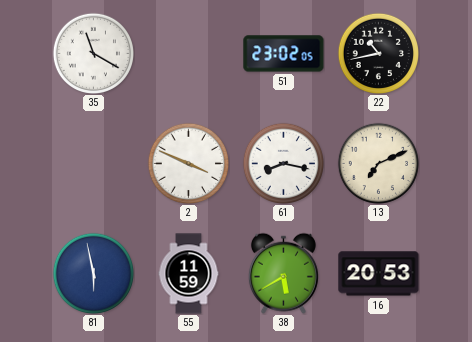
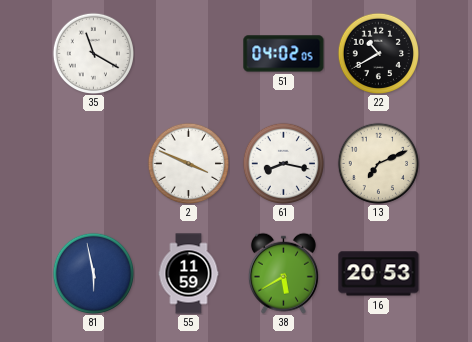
51: 23:02 -> 04:02 (284, 54)
22: 10:43 -> 10:40 (378, 53)
